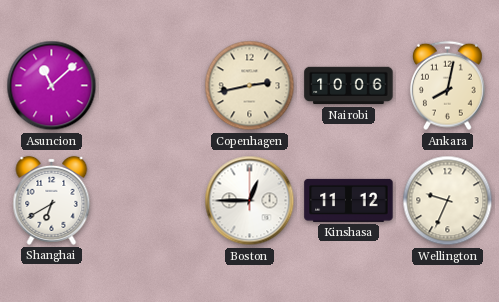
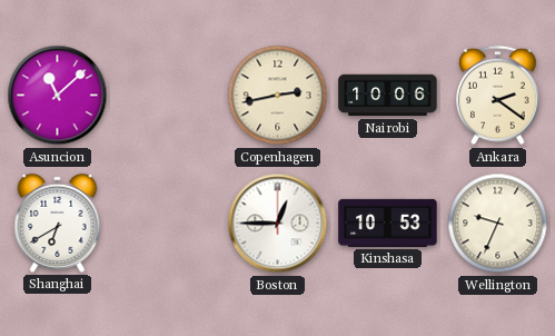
Ankara: 8:02 -> 2:21 (497, 96)
Kinshasa: 11:12 -> 10:53 (388, 223)
